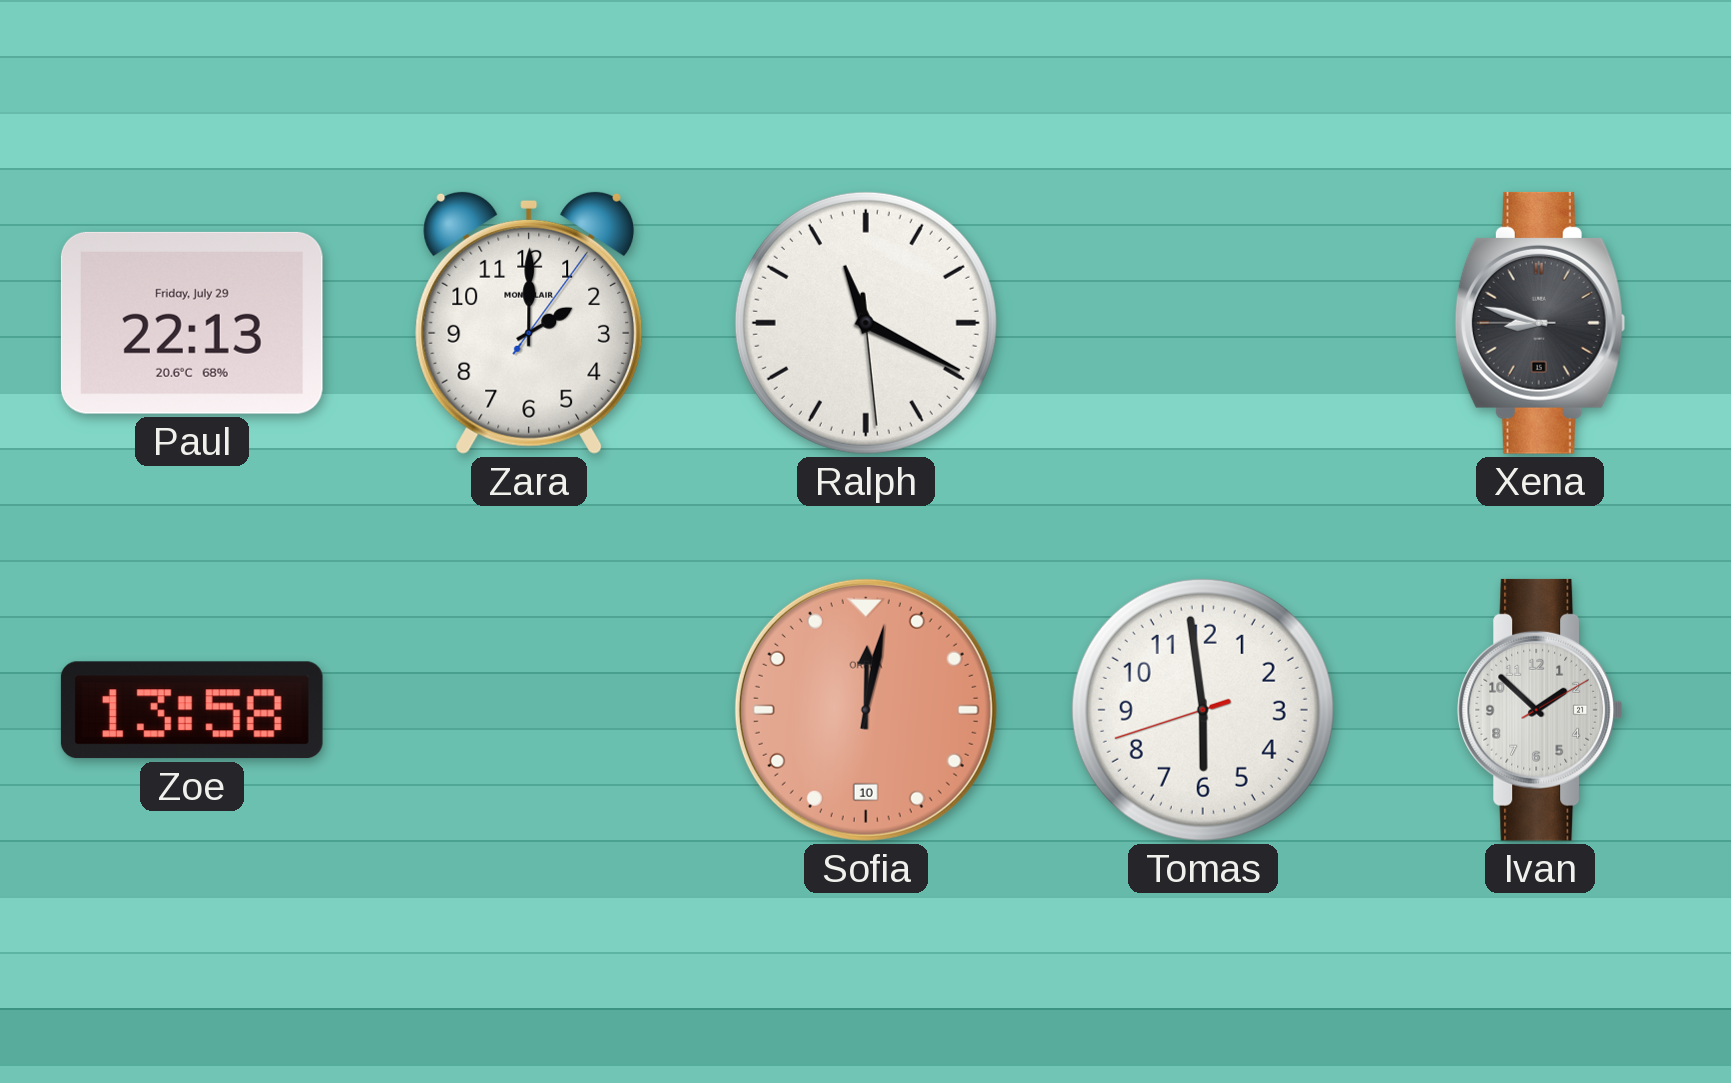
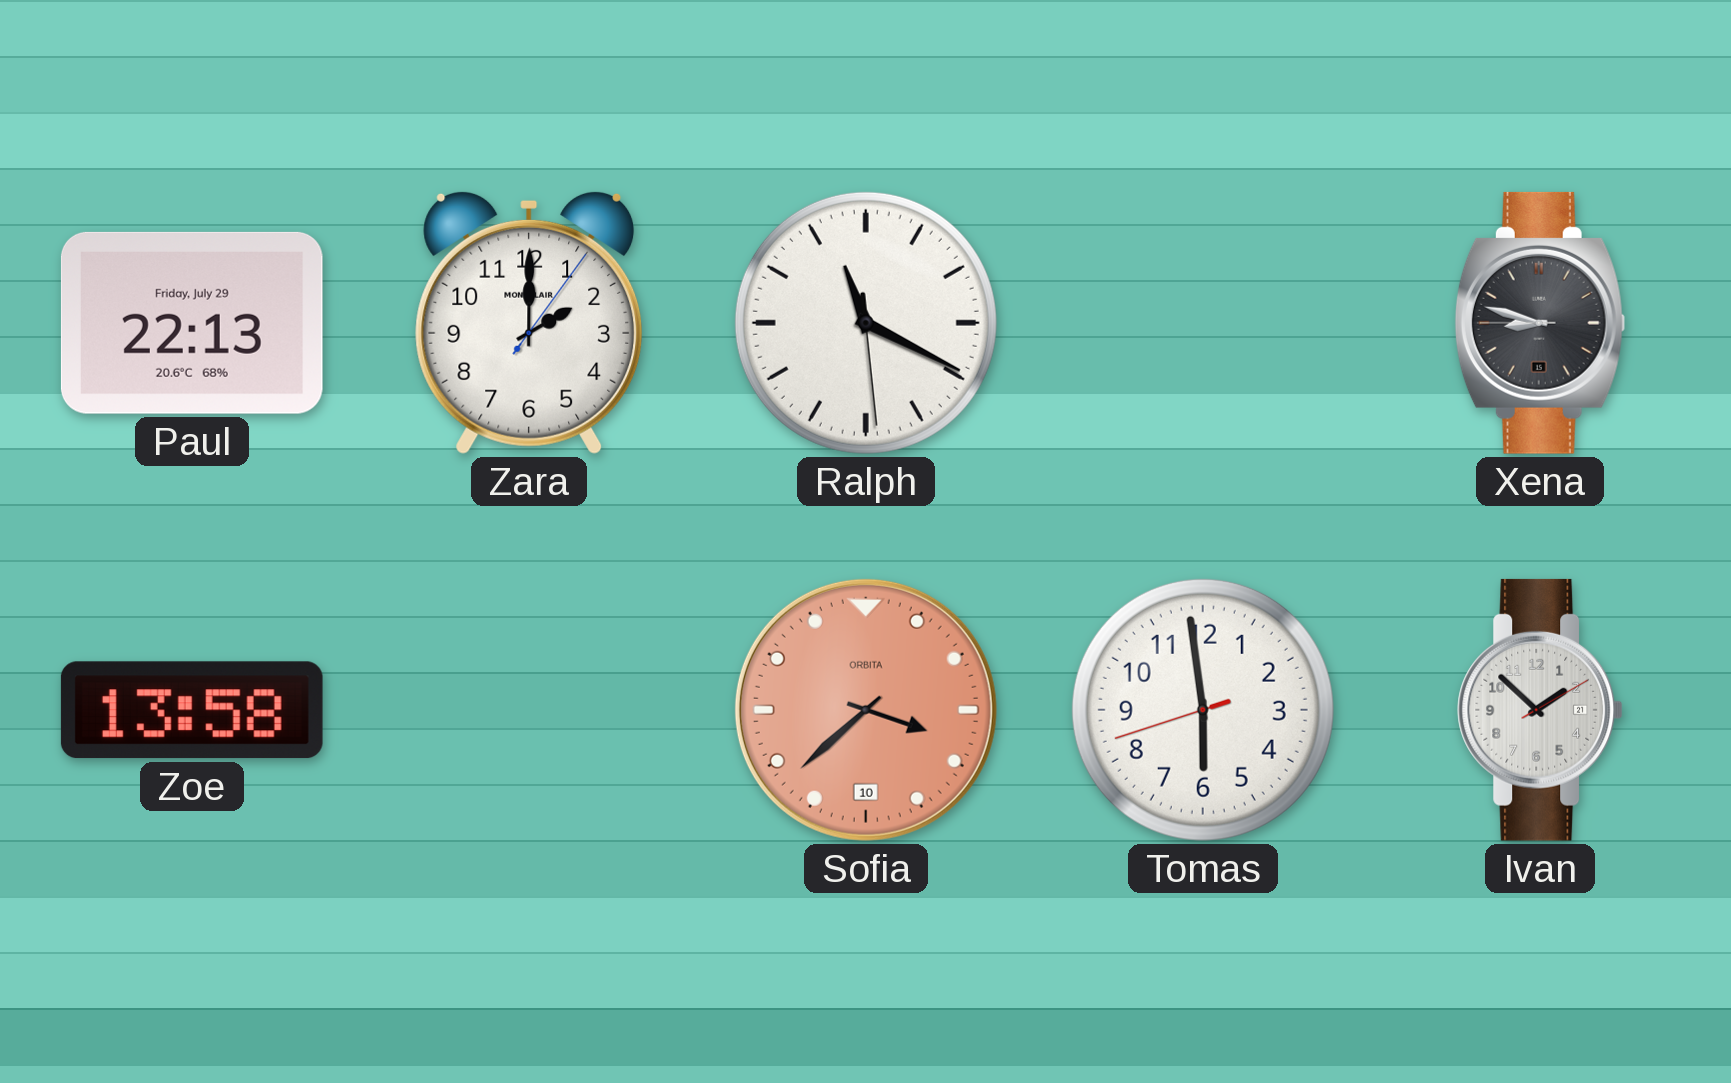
Sofia: 12:02 -> 3:38 (866, 710)
